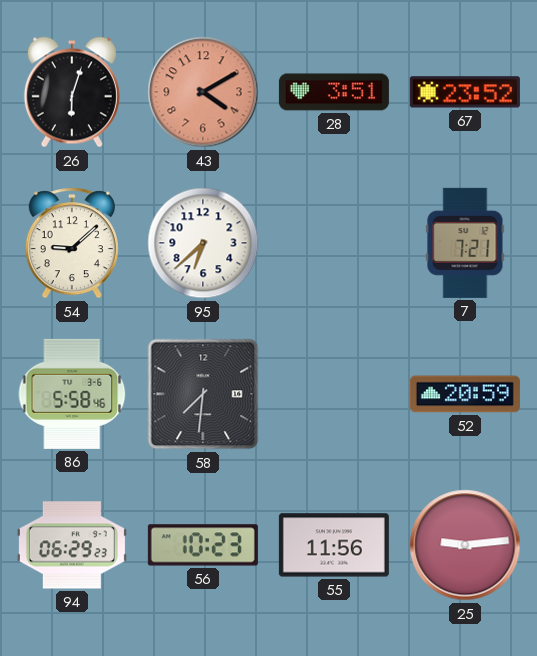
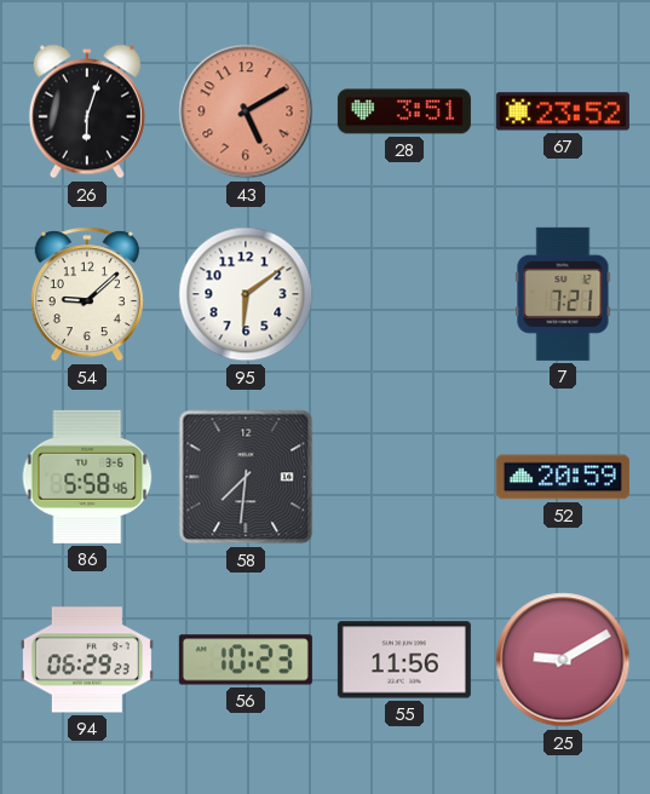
43: 4:10 -> 5:10 (246, 111)
95: 6:38 -> 6:09 (246, 294)
25: 9:14 -> 9:10 (563, 660)
